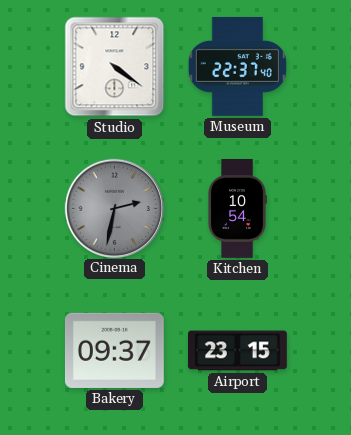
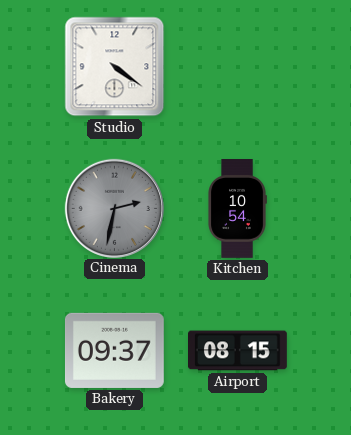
Museum: 22:37 -> none (237, 66)
Airport: 23:15 -> 08:15 (238, 351)
